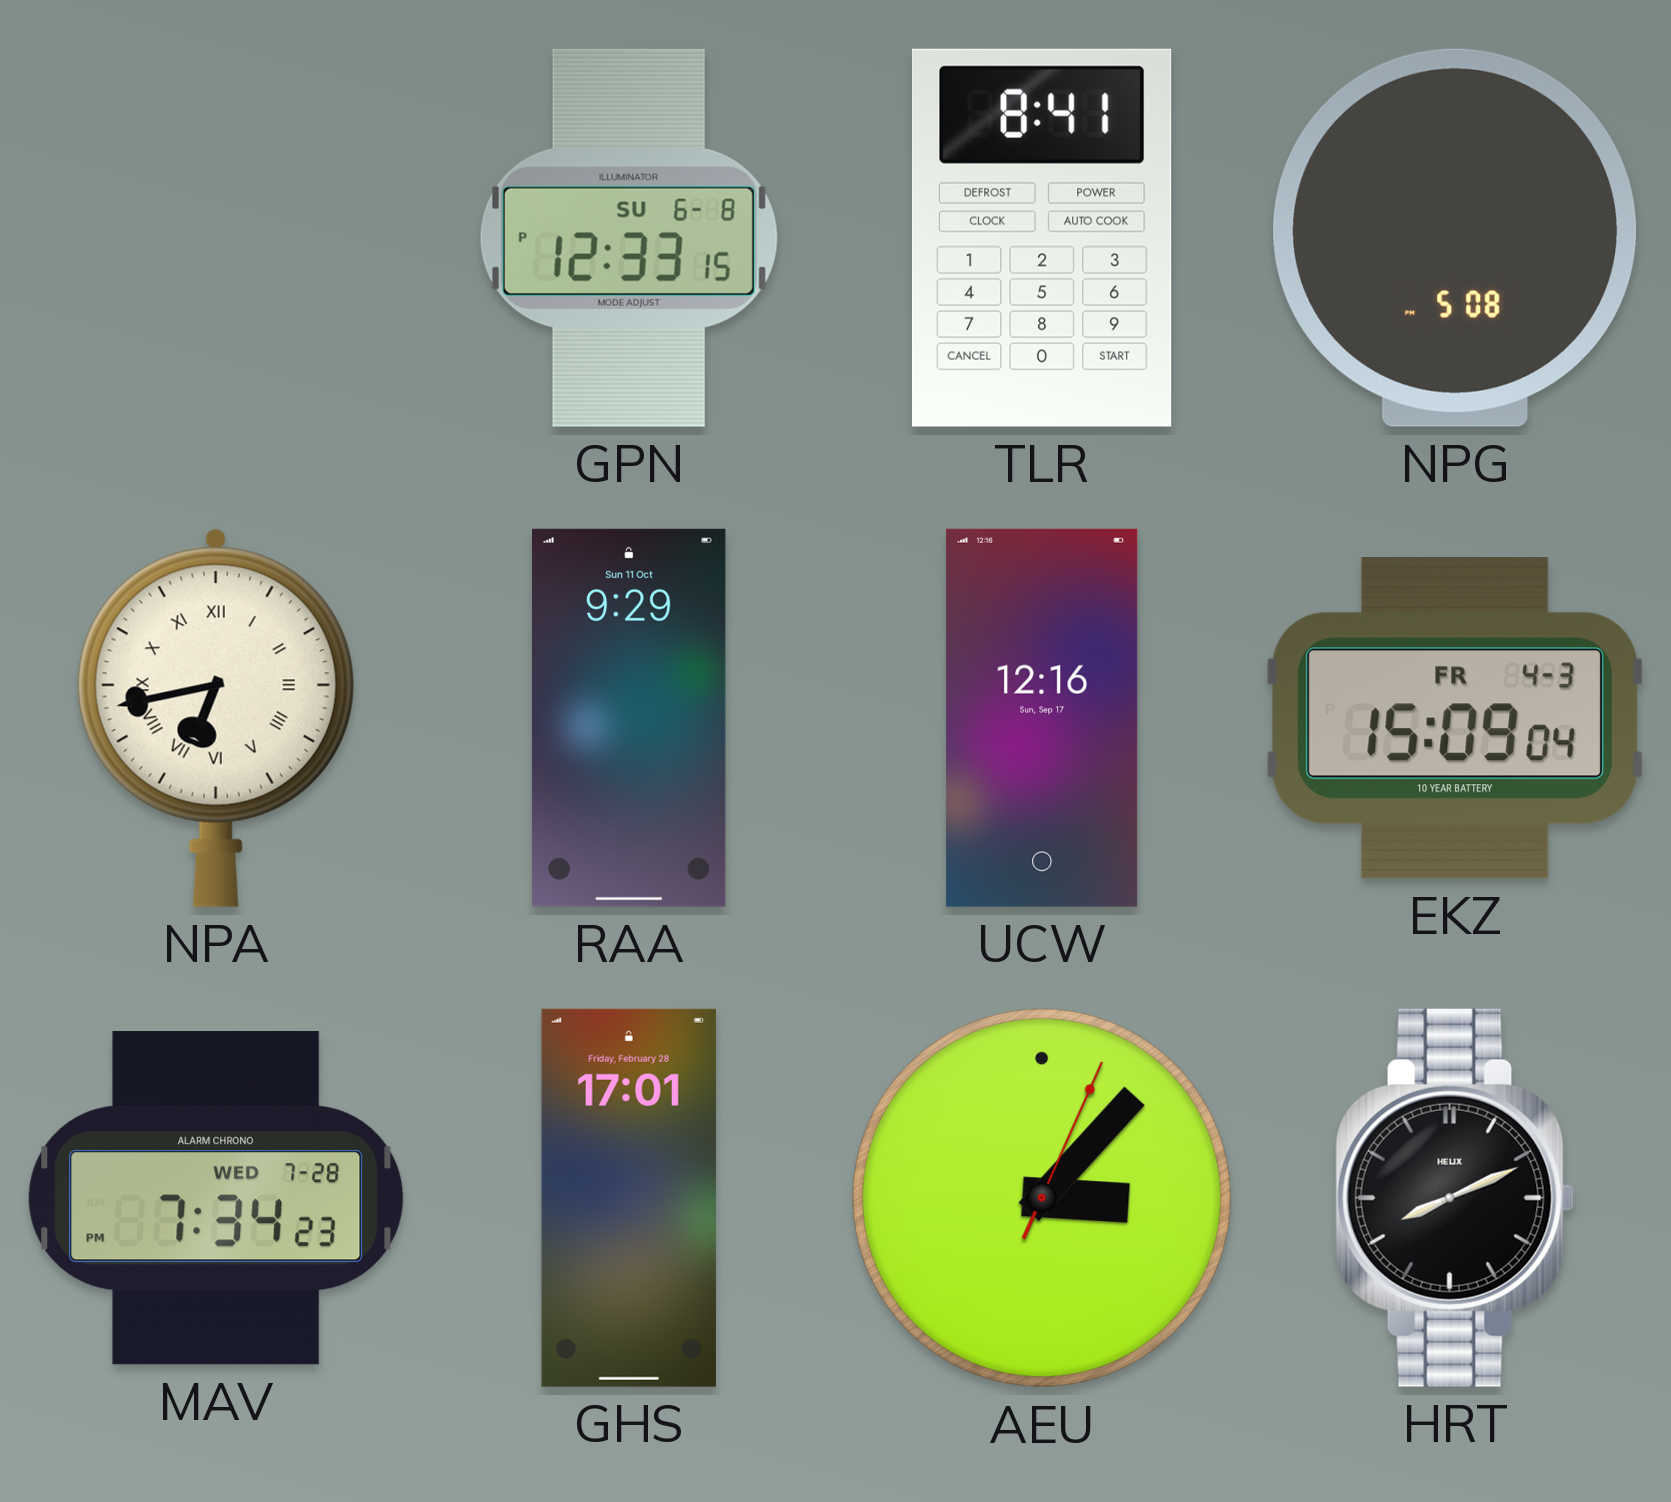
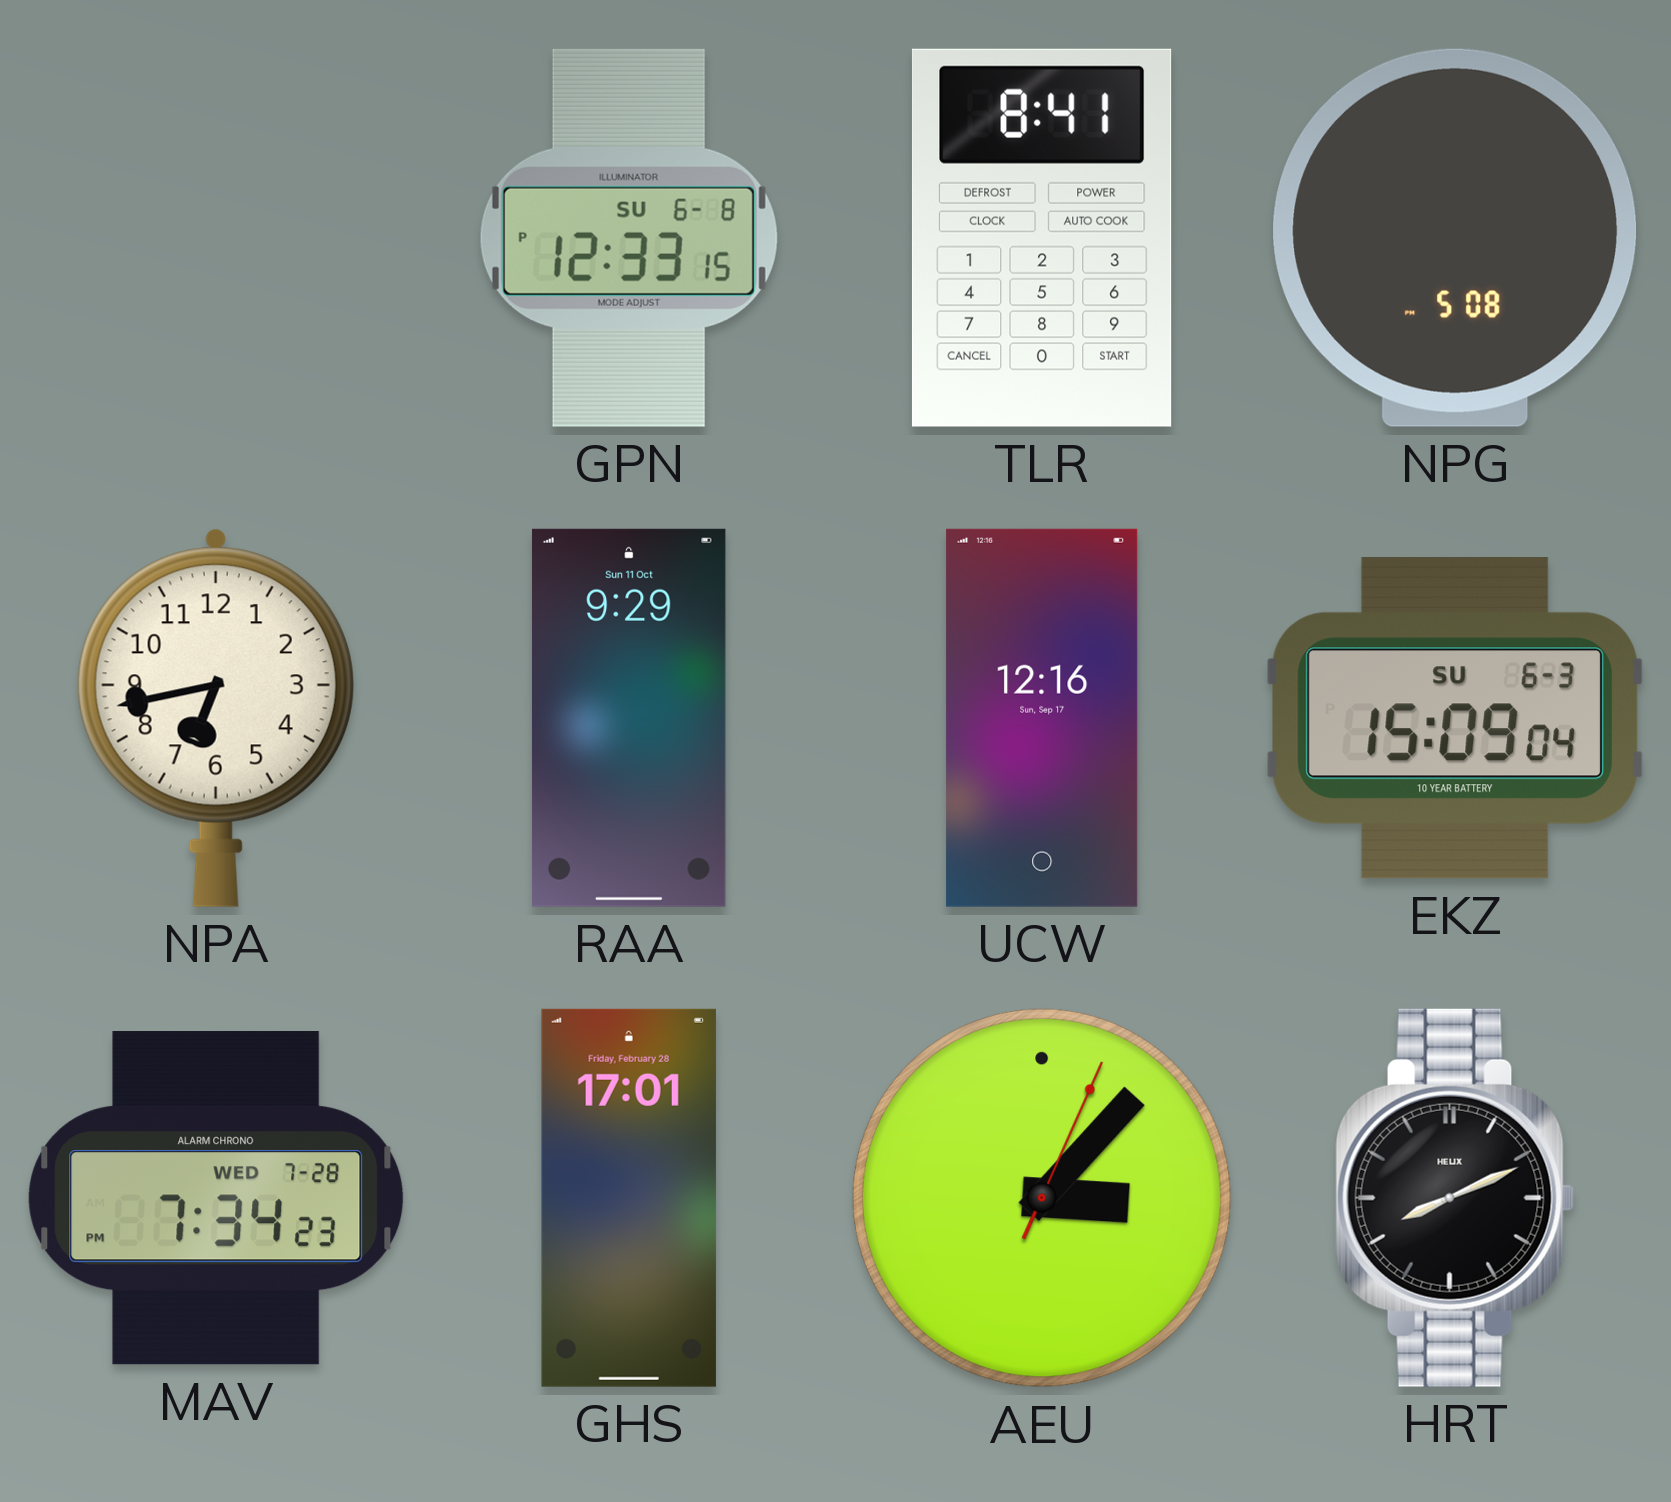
NPA numerals: Roman -> Arabic (216, 718)
EKZ date: FR 4-3 -> SU 6-3 (1455, 718)
